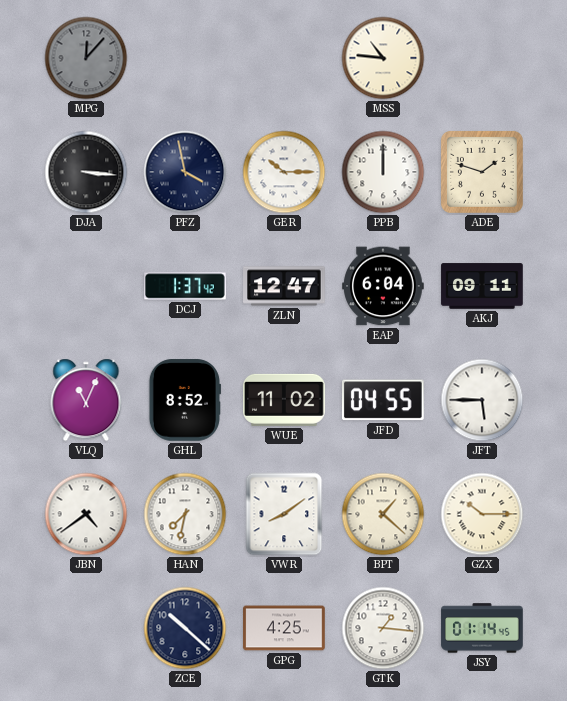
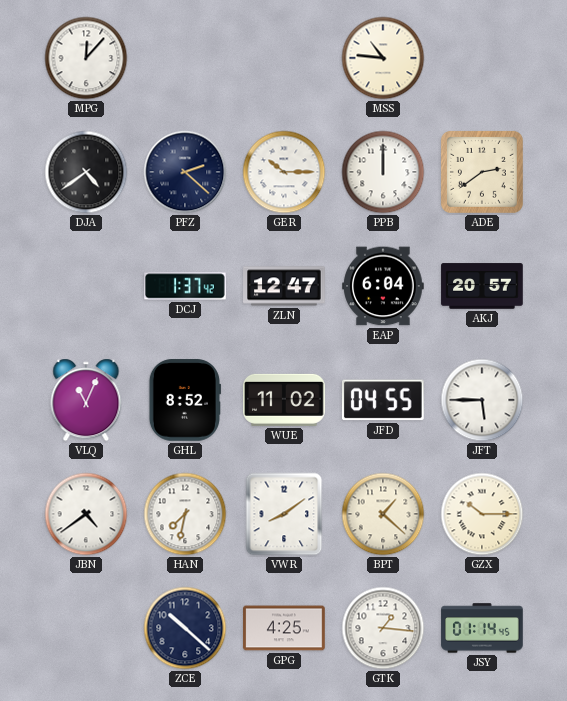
MPG dial: grey -> white (86, 58)
DJA: 3:16 -> 4:39 (86, 172)
PFZ: 3:58 -> 2:22 (185, 172)
ADE: 1:48 -> 2:39 (482, 172)
AKJ: 09:11 -> 20:57 (482, 286)
